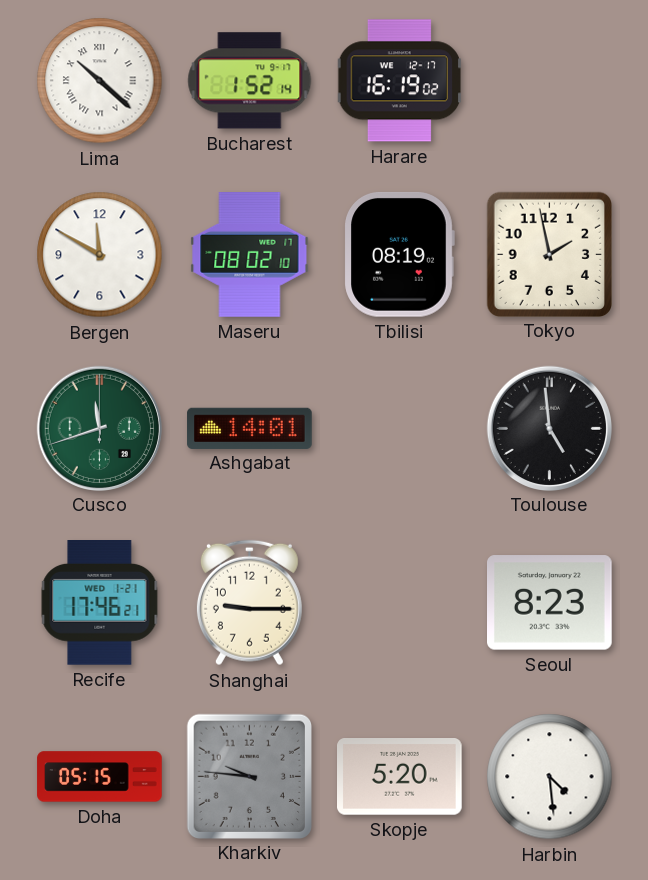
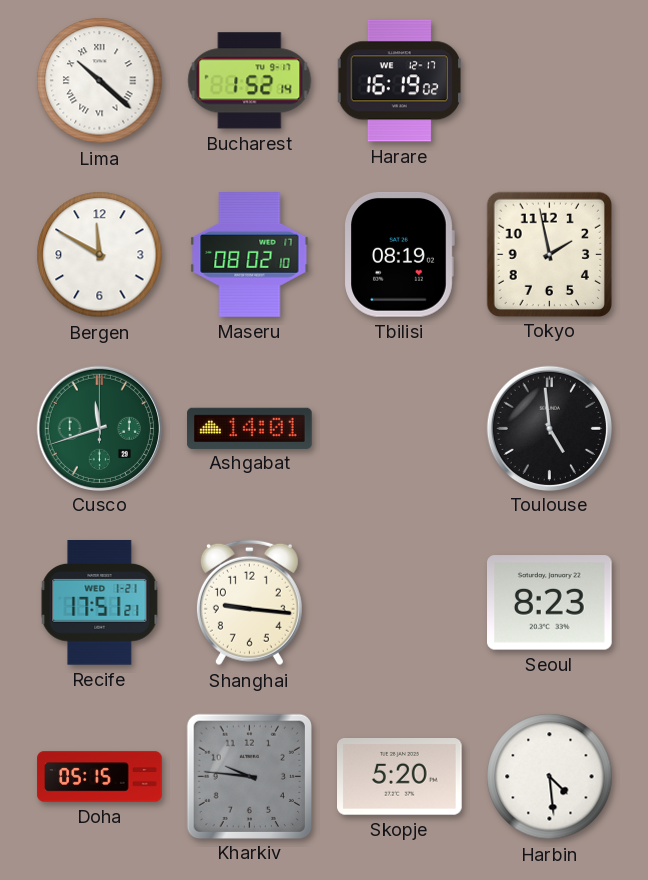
Recife: 17:46 -> 17:51 (100, 603)
Shanghai: 9:15 -> 9:16 (249, 603)
